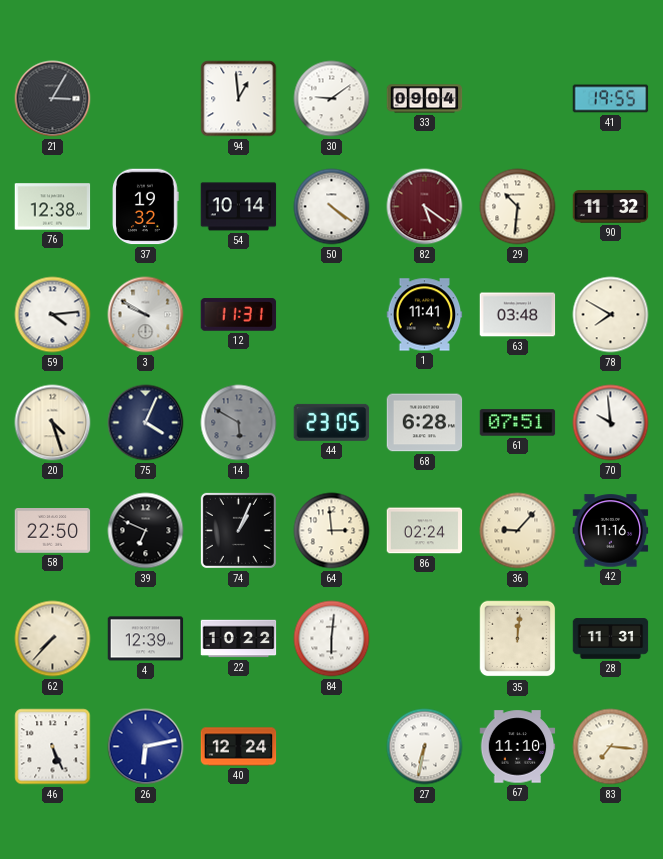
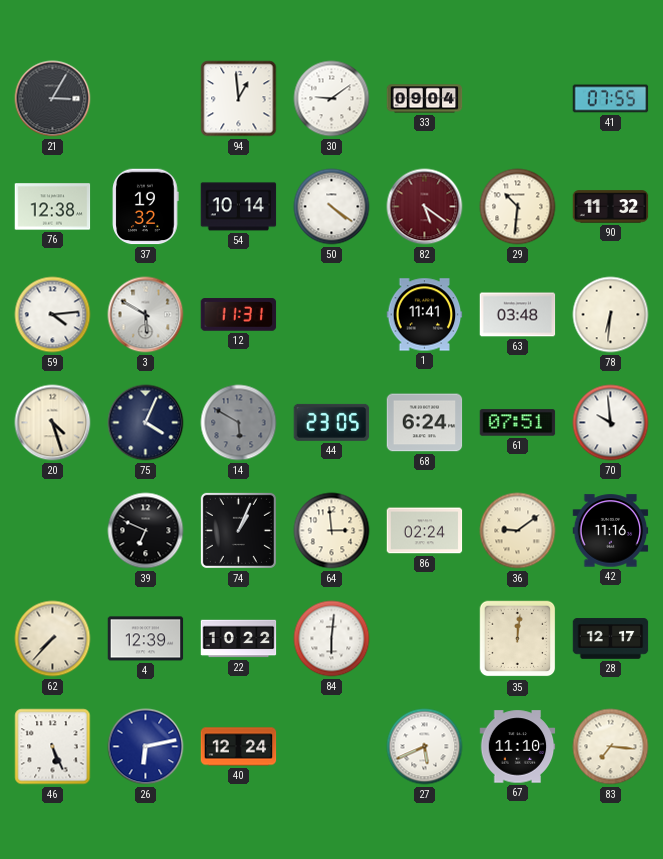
41: 19:55 -> 07:55 (611, 99)
3: 9:50 -> 5:50 (146, 315)
78: 7:50 -> 6:31 (611, 315)
68: 6:28 -> 6:24 (425, 423)
58: 22:50 -> none (53, 531)
36: 9:07 -> 9:09 (518, 531)
28: 11:31 -> 12:17 (611, 639)
27: 6:32 -> 5:41 (425, 747)
